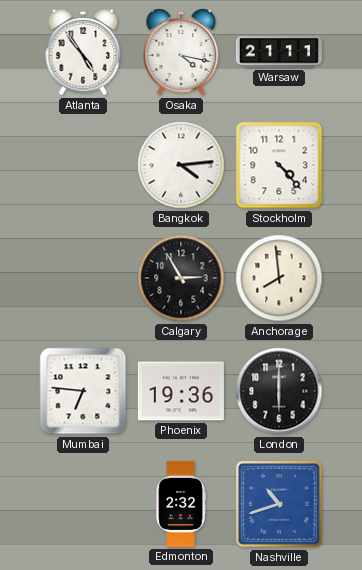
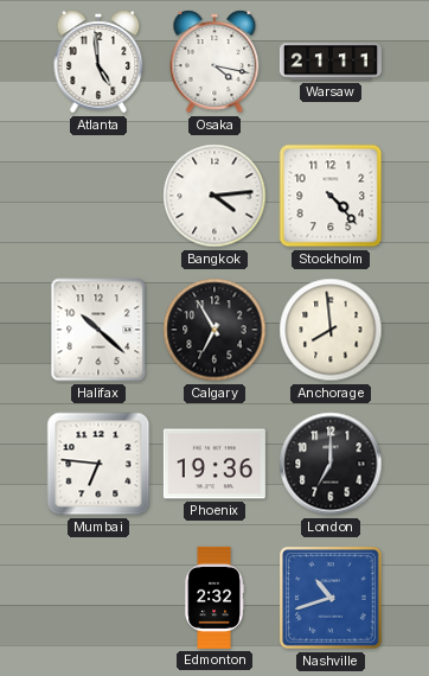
Atlanta: 4:54 -> 4:59 (98, 62)
Halifax: none -> 10:22 (98, 330)
Calgary: 2:55 -> 6:55 (214, 330)
London: 6:00 -> 7:00 (331, 464)
